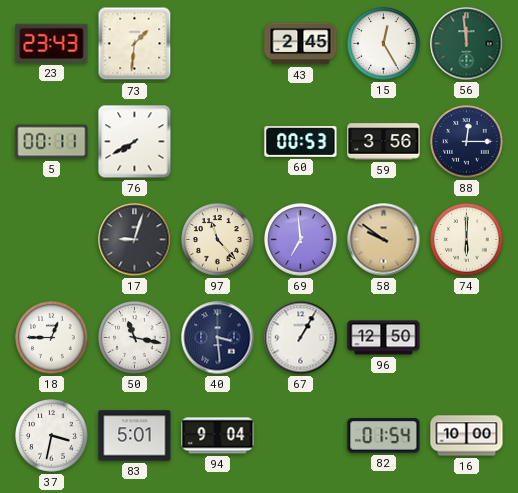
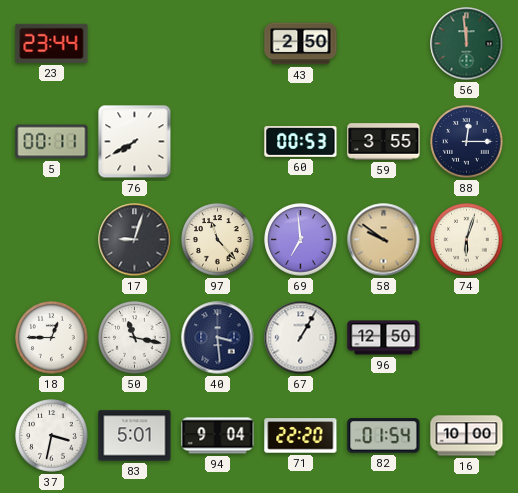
23: 23:43 -> 23:44 (52, 43)
73: 1:31 -> none (135, 44)
43: 2:45 -> 2:50 (301, 44)
15: 12:25 -> none (384, 44)
59: 3:56 -> 3:55 (384, 142)
74: 6:00 -> 6:03 (467, 240)
71: none -> 22:20 (301, 436)
